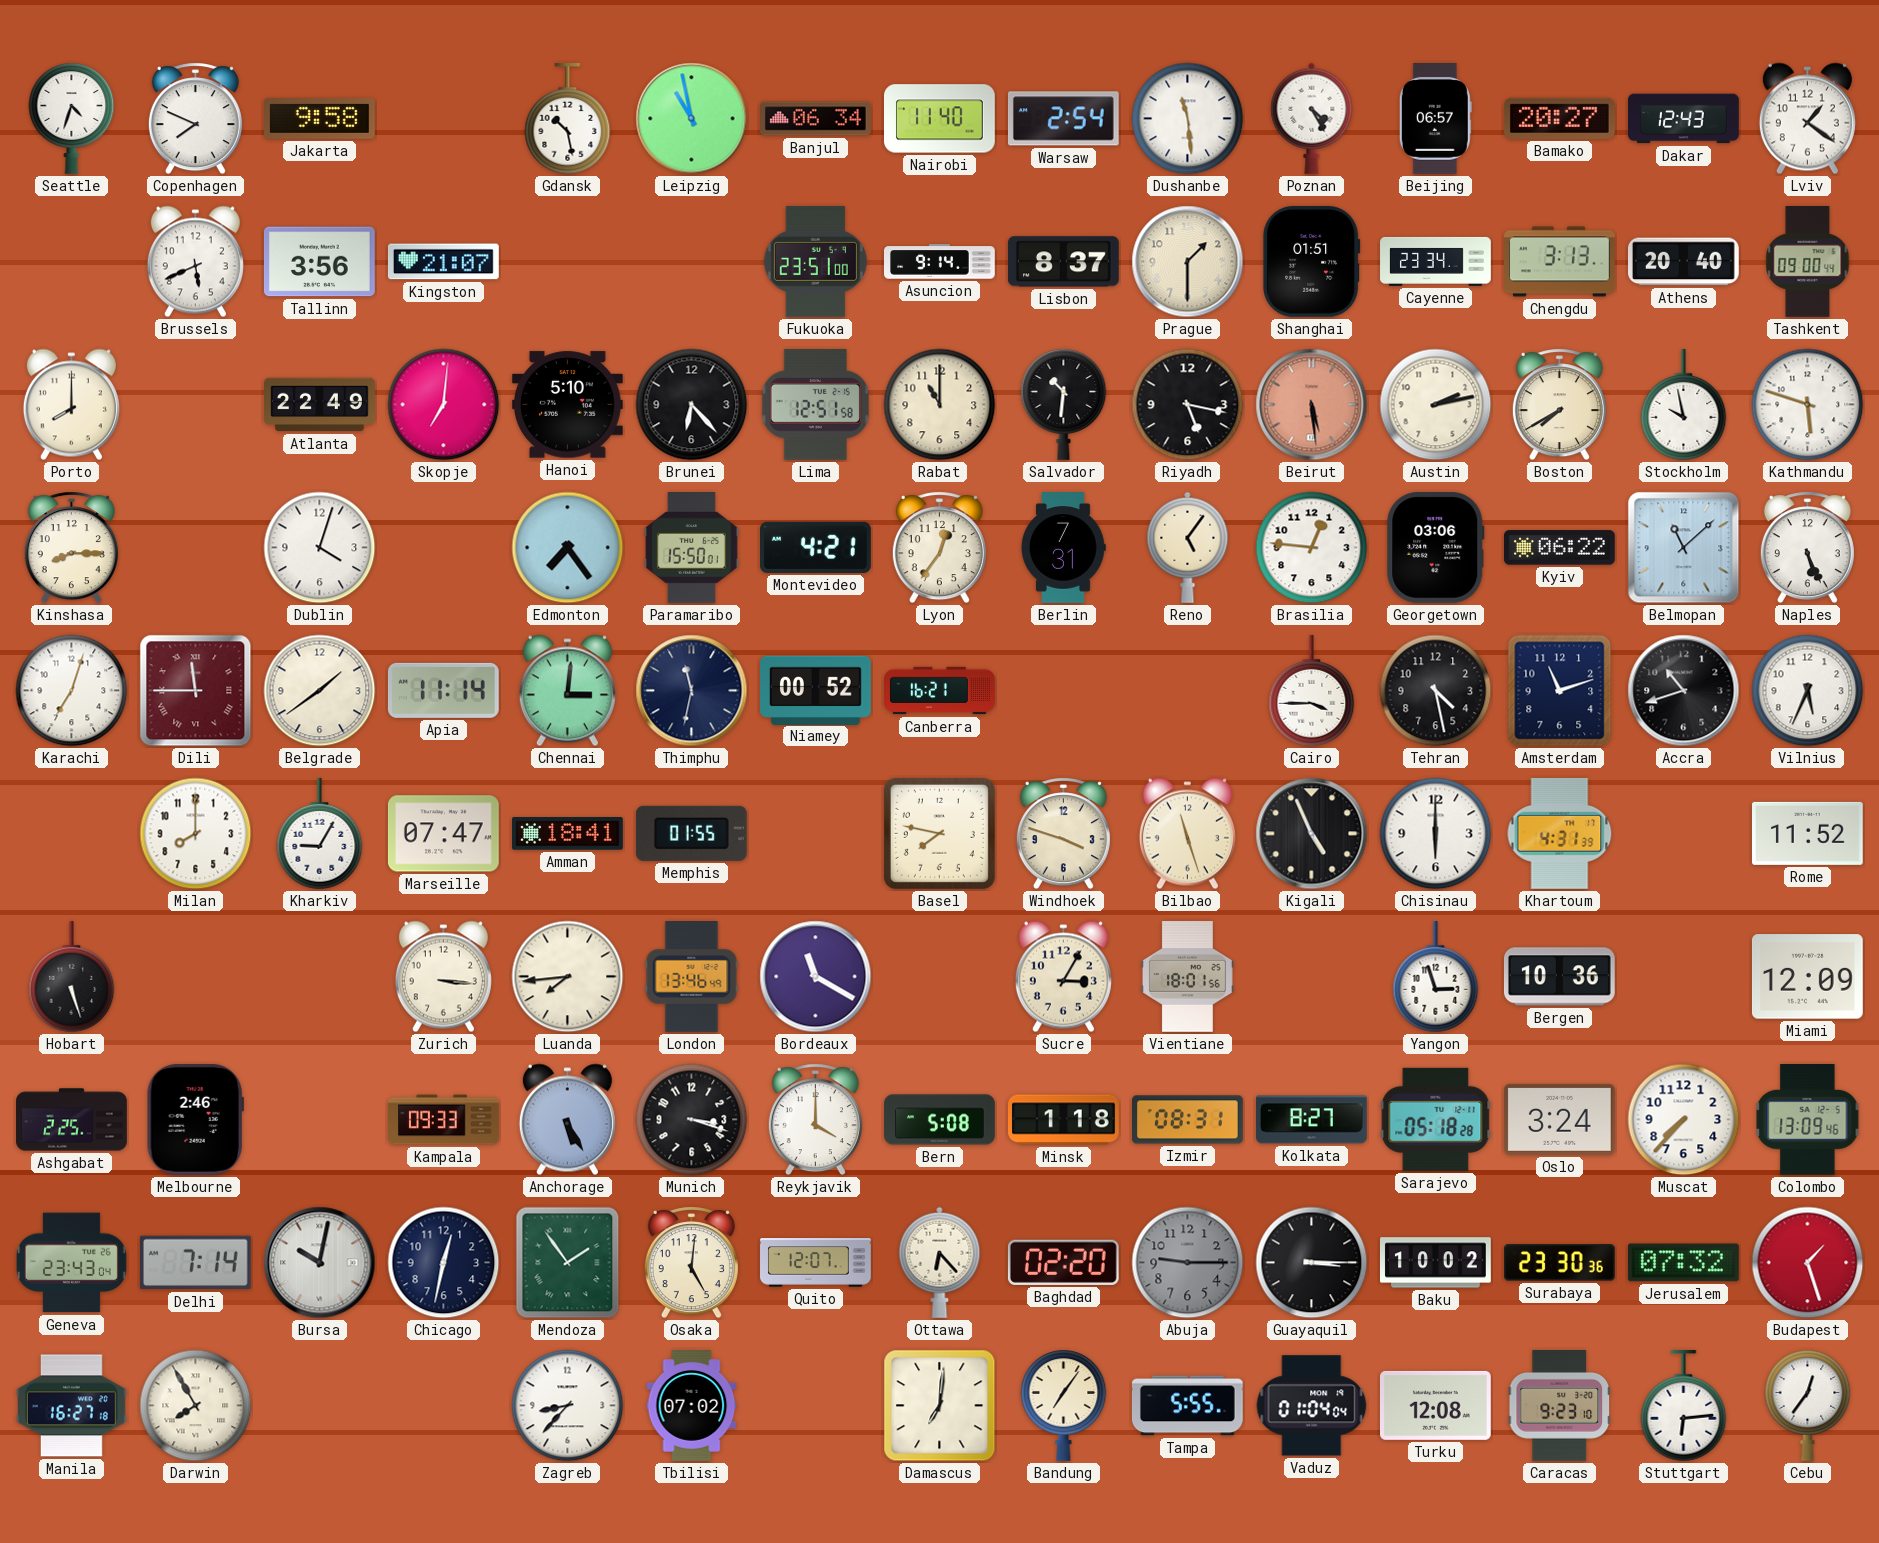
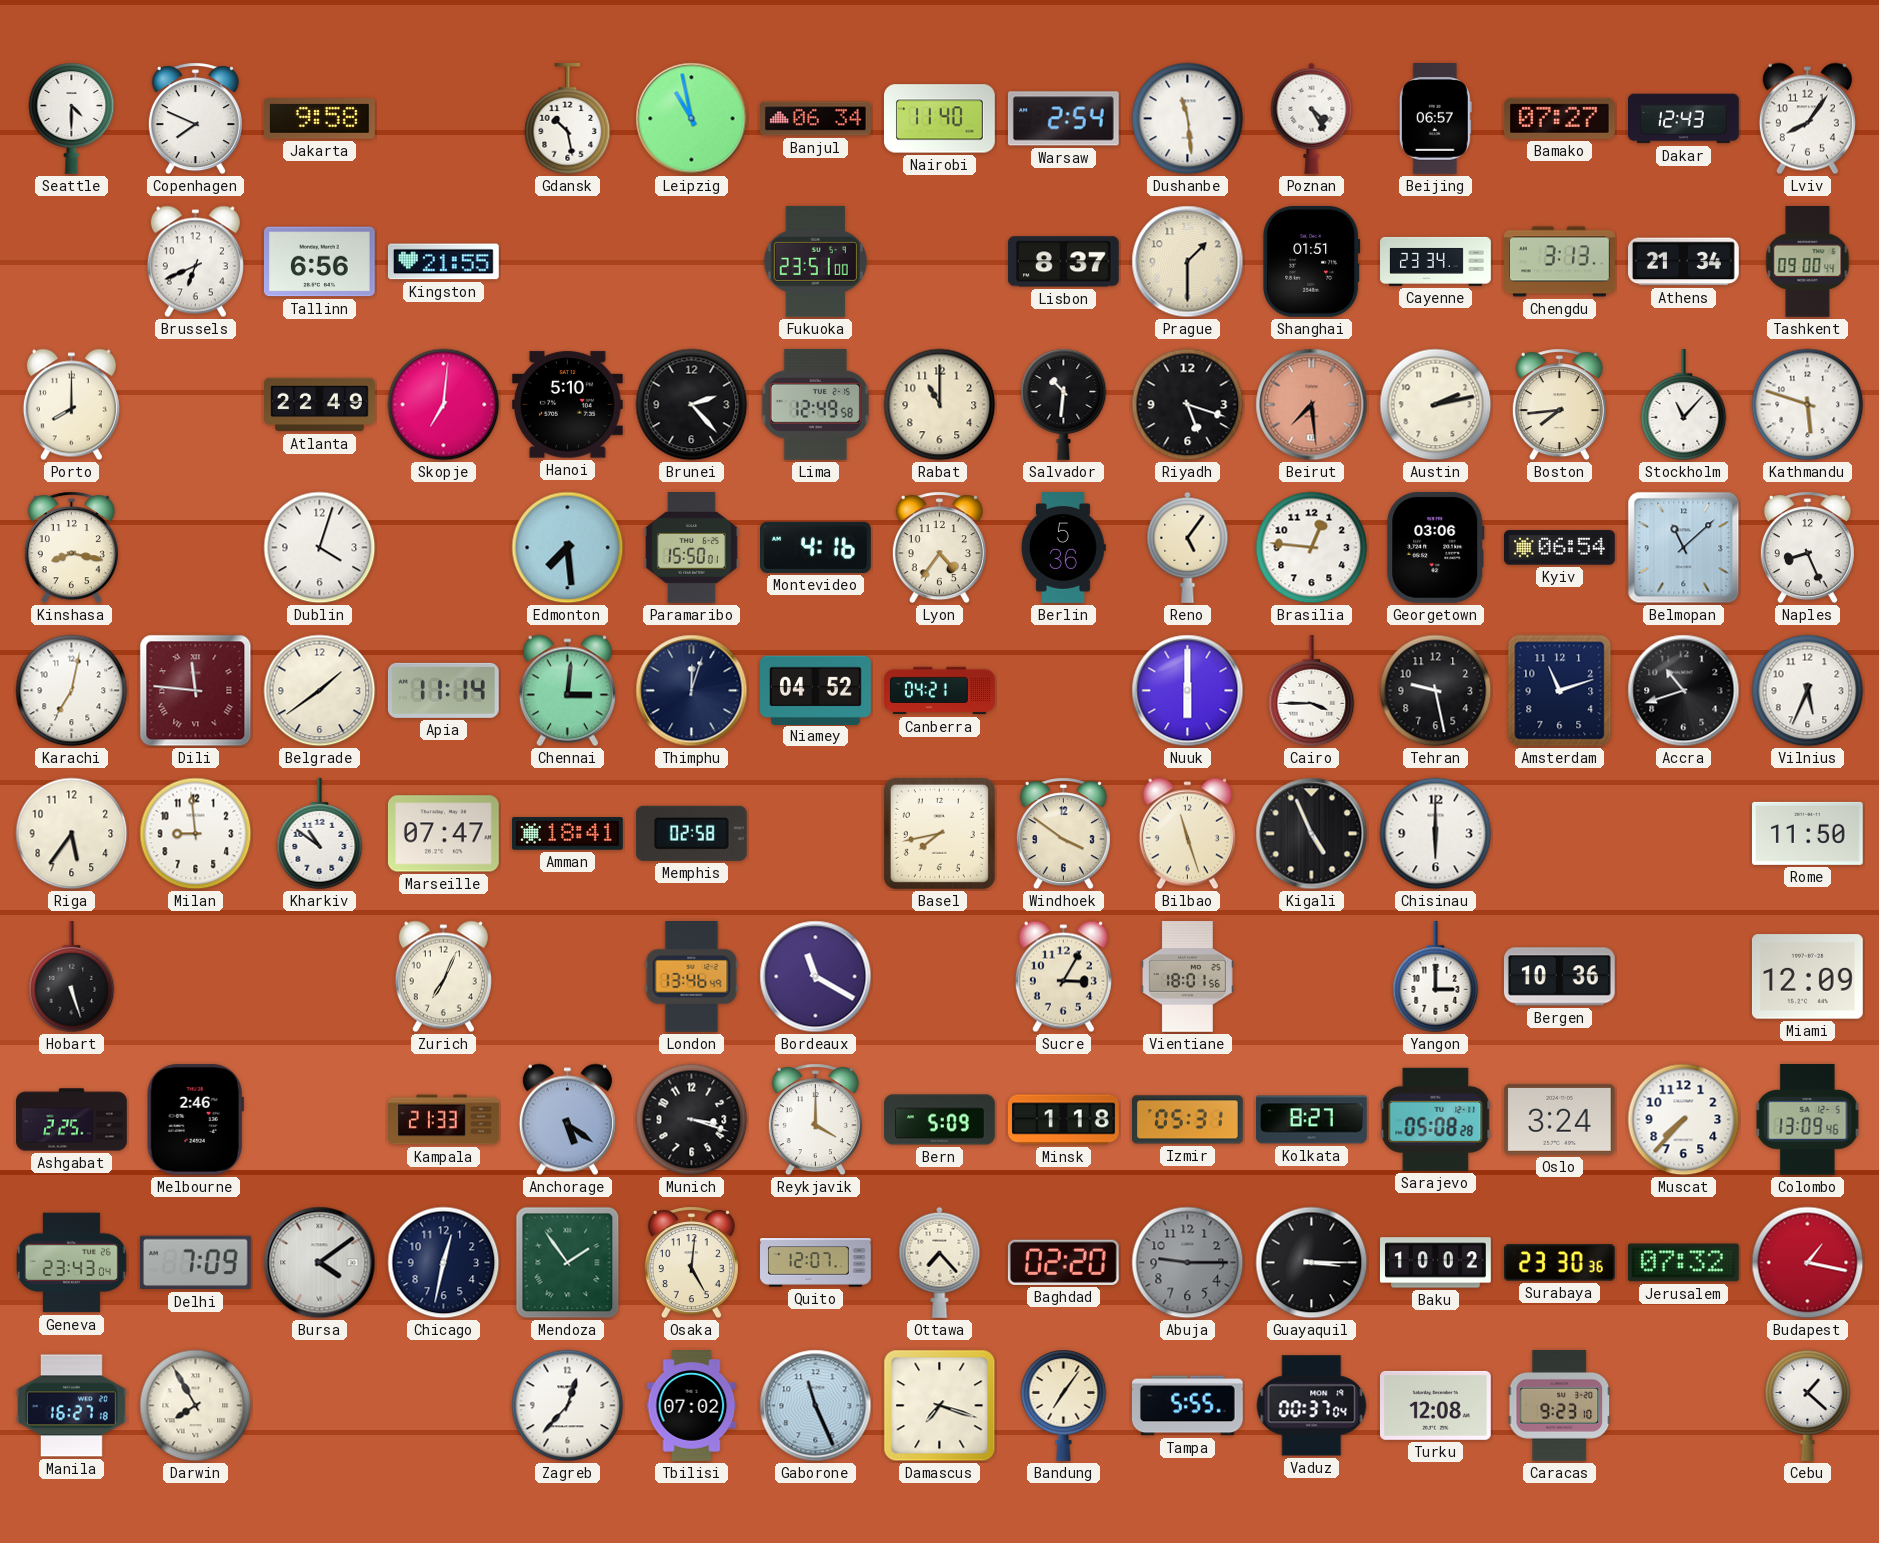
Seattle: 4:33 -> 4:30 (72, 118)
Bamako: 20:27 -> 07:27 (1559, 118)
Lviv: 1:21 -> 8:06 (1807, 119)
Brussels: 5:41 -> 6:41 (195, 262)
Tallinn: 3:56 -> 6:56 (320, 262)
Kingston: 21:07 -> 21:55 (443, 262)
Asuncion: 9:14 -> none (940, 262)
Athens: 20:40 -> 21:34 (1684, 262)
Brunei: 6:23 -> 2:23 (692, 405)
Lima: 12:51 -> 12:49 (815, 404)
Riyadh: 5:17 -> 5:18 (1188, 405)
Beirut: 5:29 -> 7:29 (1312, 405)
Boston: 7:40 -> 7:44 (1559, 405)
Stockholm: 9:58 -> 11:07 (1684, 406)
Kinshasa: 8:15 -> 8:17 (71, 548)
Edmonton: 7:24 -> 7:29 (568, 548)
Montevideo: 4:21 -> 4:16 (816, 547)
Lyon: 12:36 -> 4:36 (939, 548)
Berlin: 7:31 -> 5:36 (1063, 548)
Kyiv: 06:22 -> 06:54 (1559, 548)
Naples: 5:26 -> 8:26 (1807, 548)
Karachi: 7:03 -> 7:02 (72, 691)
Dili: 11:45 -> 11:46 (196, 691)
Thimphu: 11:32 -> 12:03 (692, 691)
Niamey: 00:52 -> 04:52 (816, 690)
Canberra: 16:21 -> 04:21 (940, 691)
Nuuk: none -> 6:00 (1188, 691)
Tehran: 4:28 -> 9:28 (1436, 691)
Riga: none -> 5:36 (72, 834)
Milan: 8:00 -> 8:59 (196, 834)
Kharkiv: 9:05 -> 10:51 (320, 835)
Memphis: 01:55 -> 02:58 (691, 833)
Basel: 7:47 -> 7:43 (939, 833)
Windhoek: 3:48 -> 3:51 (1063, 834)
Khartoum: 4:31 -> none (1560, 833)
Rome: 11:52 -> 11:50 (1808, 833)
Zurich: 3:16 -> 7:04 (443, 977)
Luanda: 7:44 -> none (568, 977)
Yangon: 2:57 -> 3:00 (1436, 978)
Kampala: 09:33 -> 21:33 (444, 1120)
Anchorage: 5:25 -> 5:21 (567, 1120)
Bern: 5:08 -> 5:09 (940, 1120)
Izmir: 08:31 -> 05:31 (1188, 1120)
Sarajevo: 05:18 -> 05:08 (1436, 1119)
Delhi: 7:14 -> 7:09 (195, 1263)
Bursa: 10:02 -> 4:09 (320, 1263)
Ottawa: 6:23 -> 7:23 (940, 1262)
Budapest: 1:27 -> 1:17 (1808, 1263)
Zagreb: 8:37 -> 12:37 (568, 1406)
Gaborone: none -> 11:26 (816, 1406)
Damascus: 7:01 -> 7:18 (940, 1406)
Vaduz: 01:04 -> 00:37 (1312, 1406)
Stuttgart: 6:14 -> none (1684, 1407)
Cebu: 12:36 -> 1:22 (1808, 1405)
